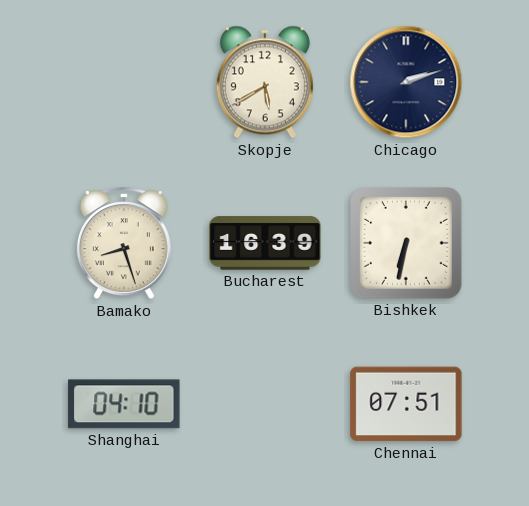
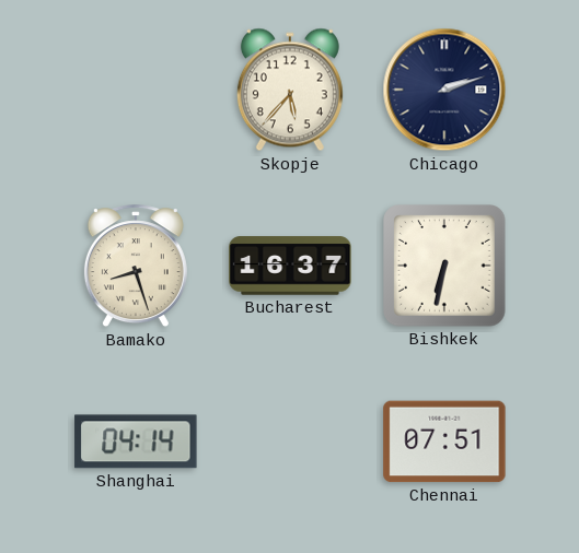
Skopje: 5:40 -> 5:37 (290, 90)
Bucharest: 16:39 -> 16:37 (290, 266)
Shanghai: 04:10 -> 04:14 (136, 442)
